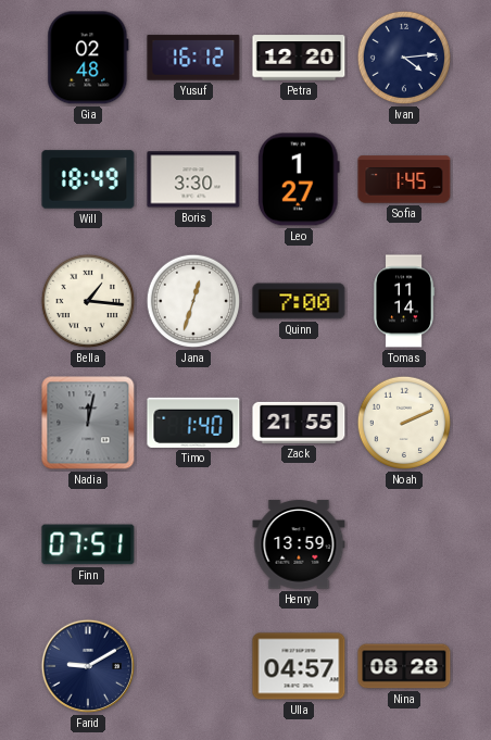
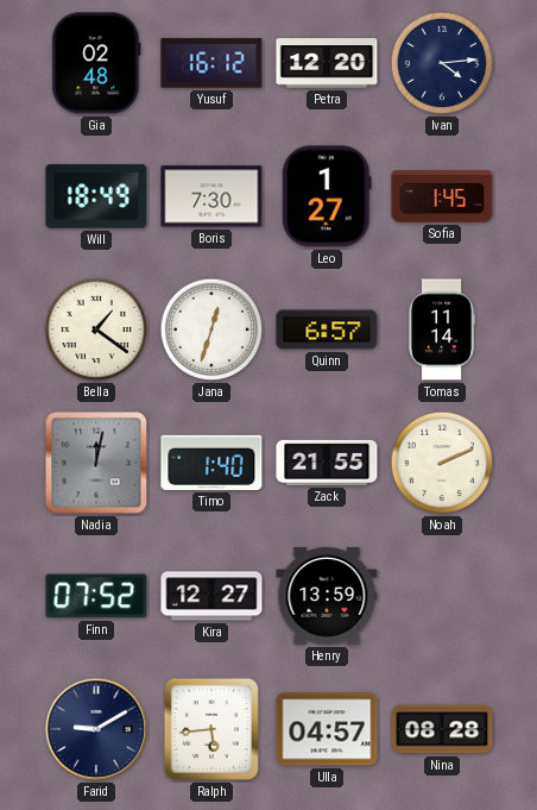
Boris: 3:30 -> 7:30 (211, 196)
Bella: 1:16 -> 1:21 (96, 329)
Quinn: 7:00 -> 6:57 (327, 329)
Finn: 07:51 -> 07:52 (96, 596)
Kira: none -> 12:27 (211, 596)
Ralph: none -> 5:44 (211, 729)
